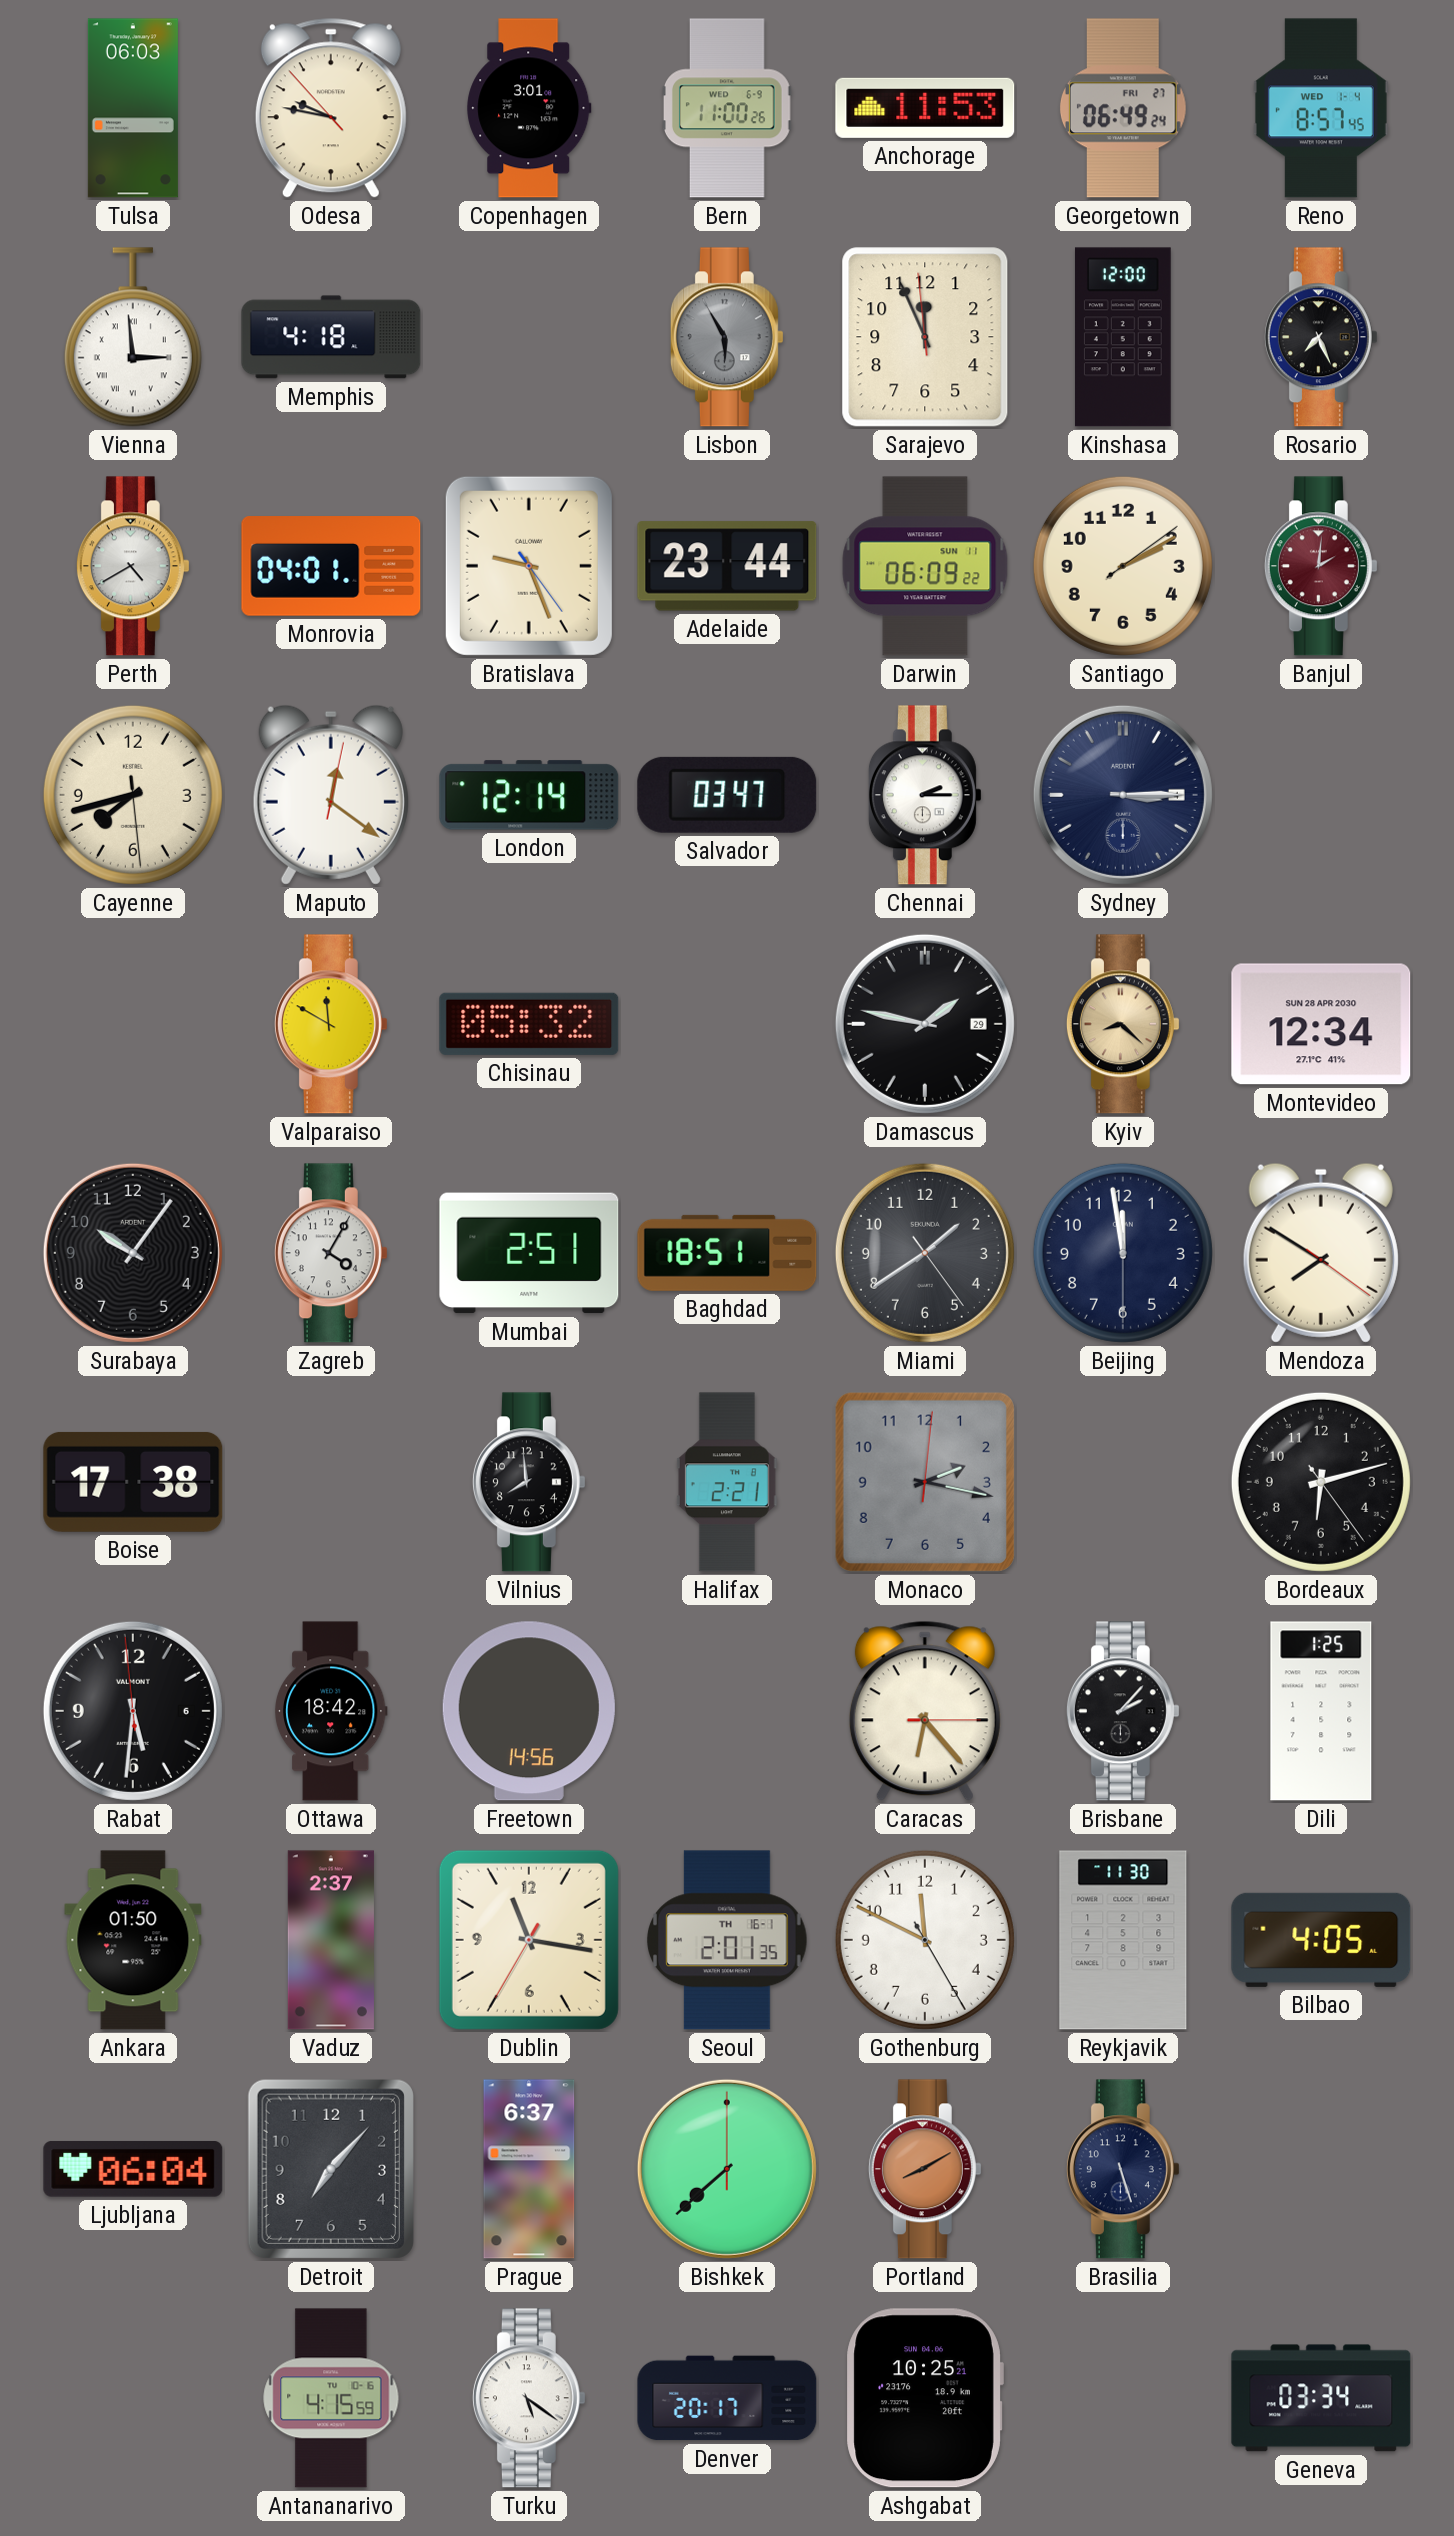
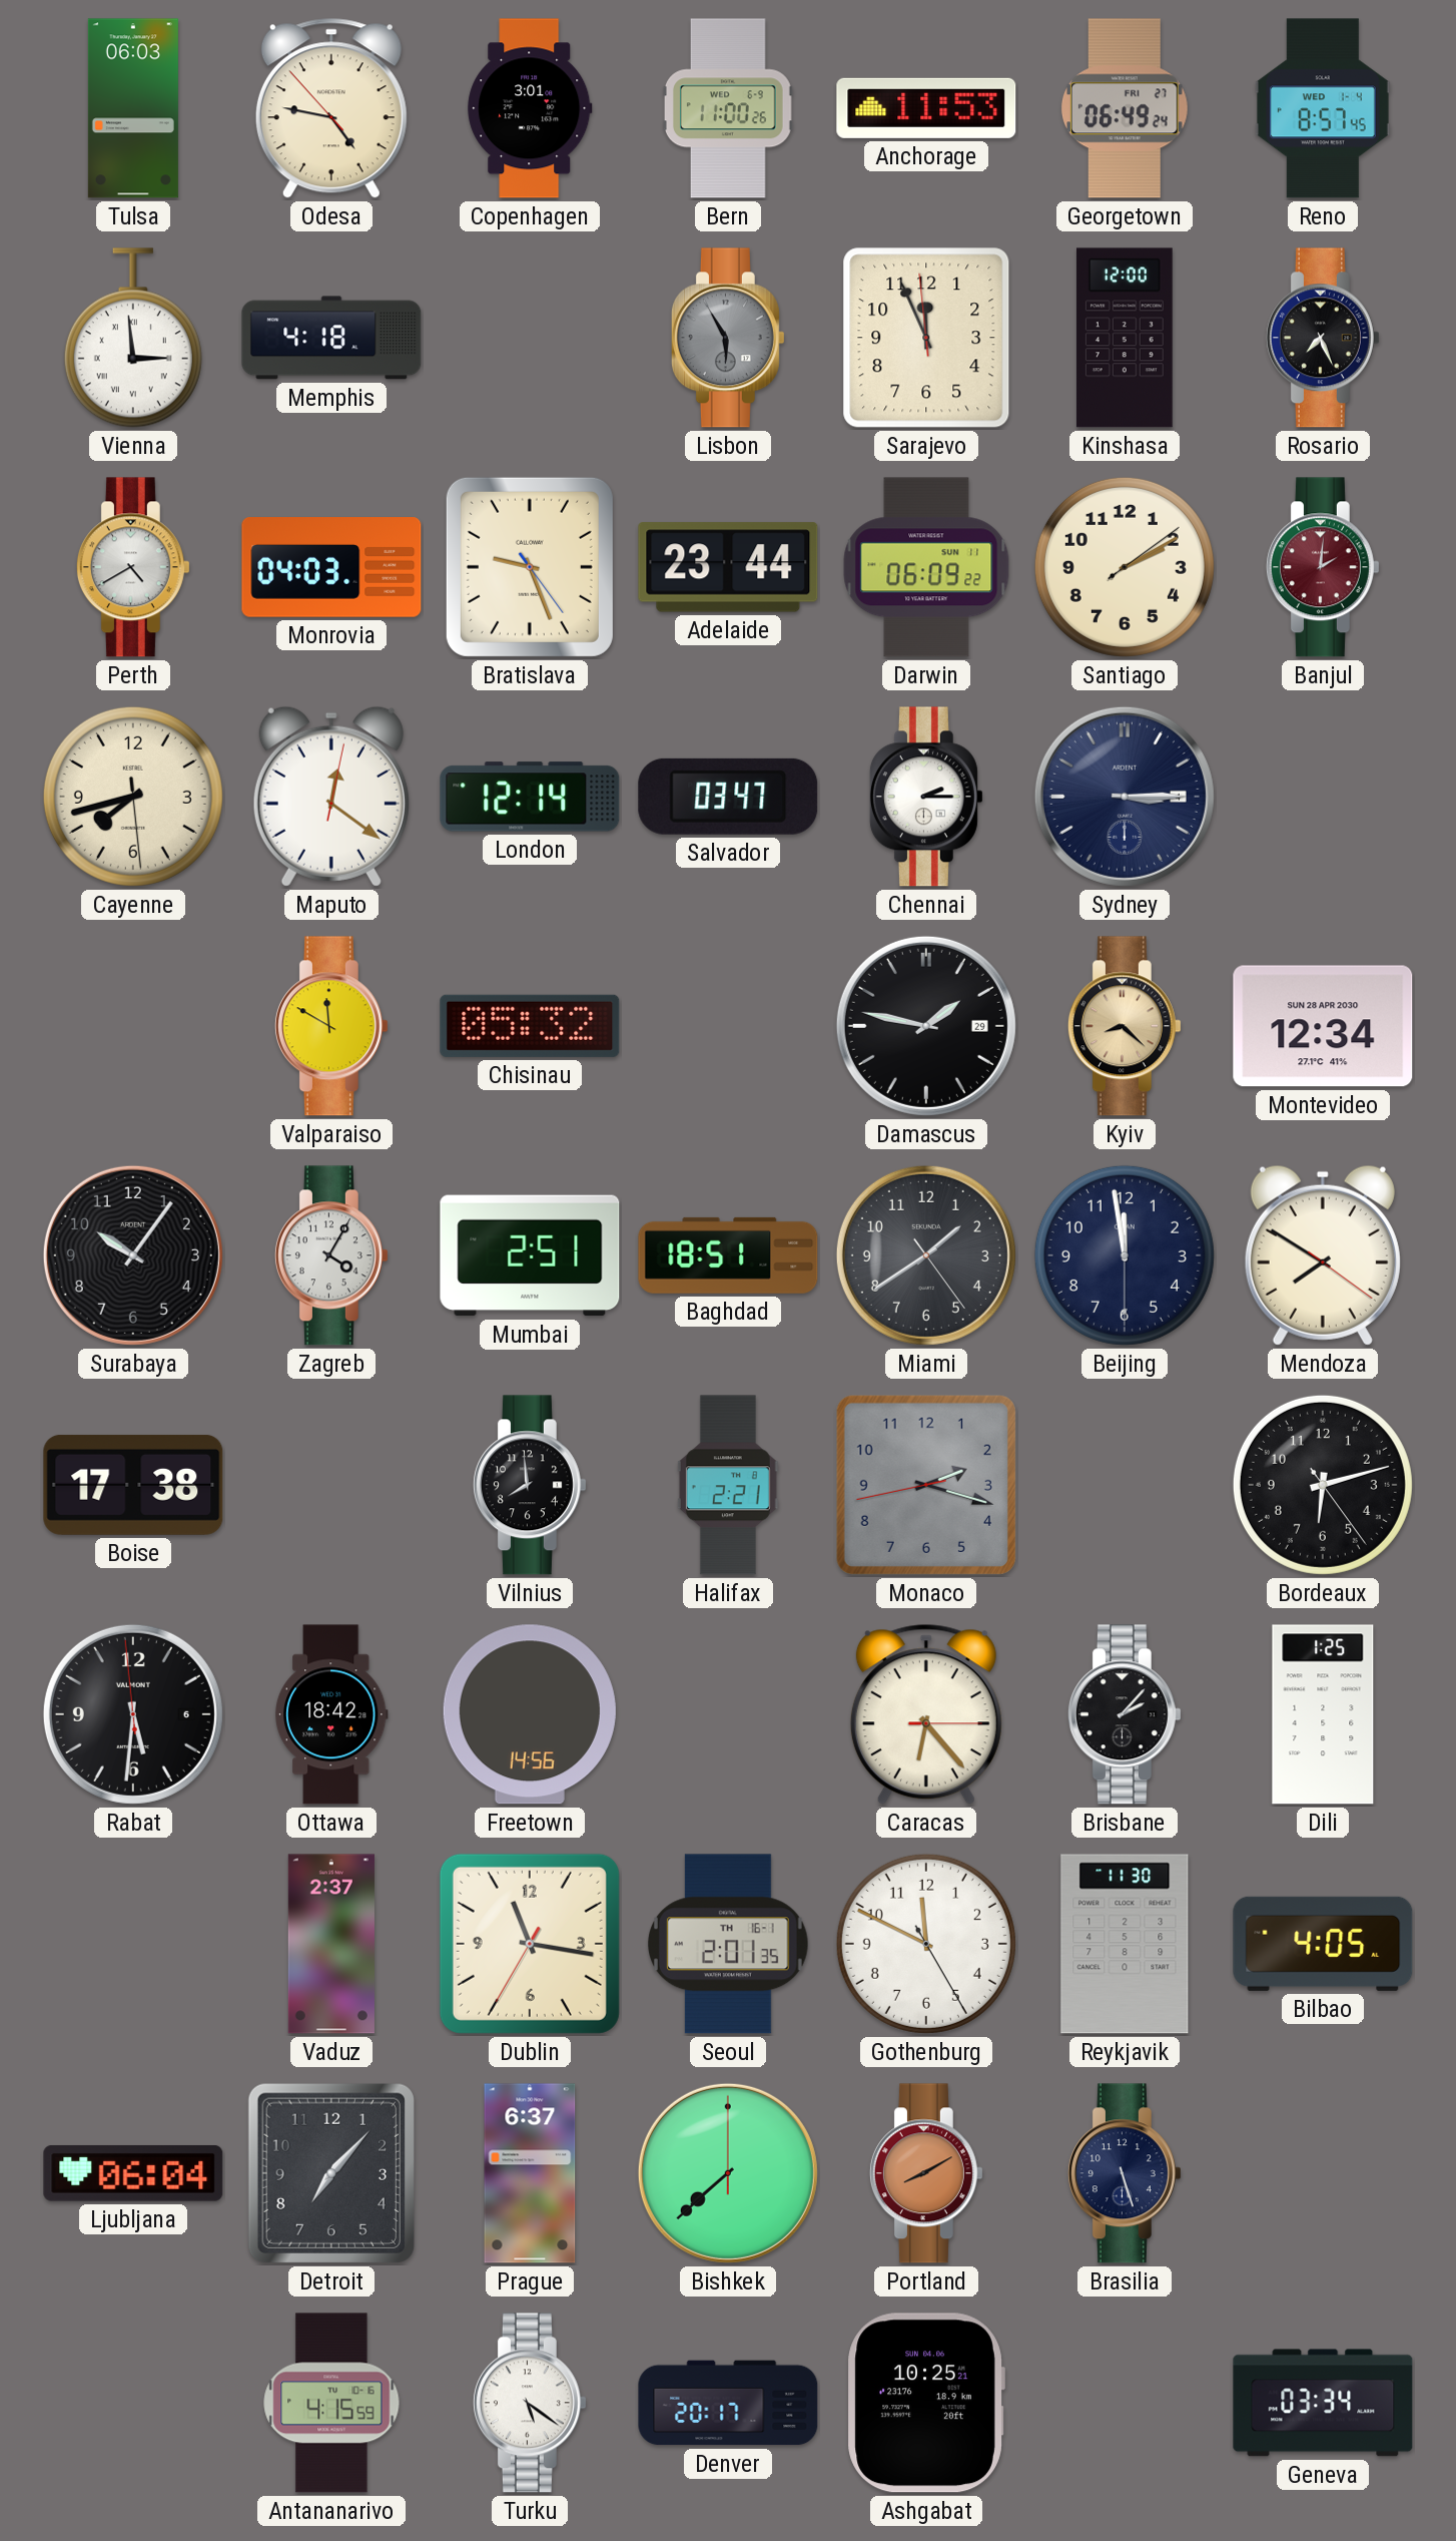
Odesa: 9:46 -> 4:46 (331, 108)
Monrovia: 04:01 -> 04:03 (331, 567)
Monaco: 2:17:01 -> 2:17:43 (926, 1485)
Ankara: 01:50 -> none (133, 1940)
